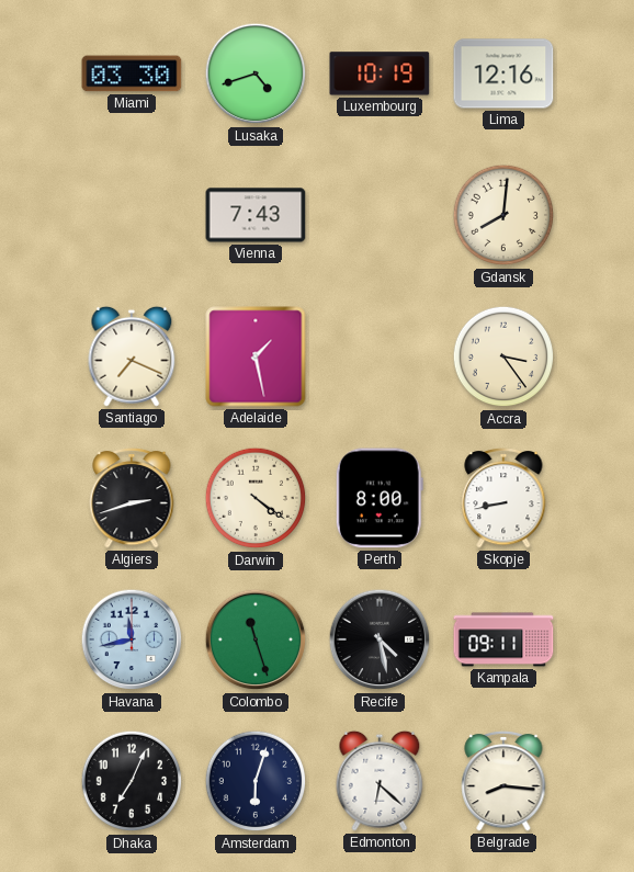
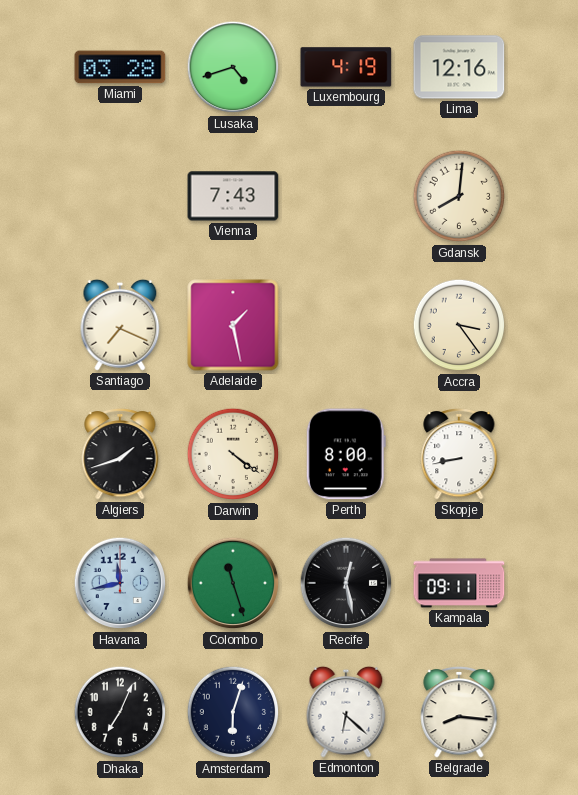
Miami: 03:30 -> 03:28 (120, 67)
Luxembourg: 10:19 -> 4:19 (346, 67)
Algiers: 2:42 -> 1:42 (120, 454)
Recife: 4:28 -> 12:28 (346, 583)
